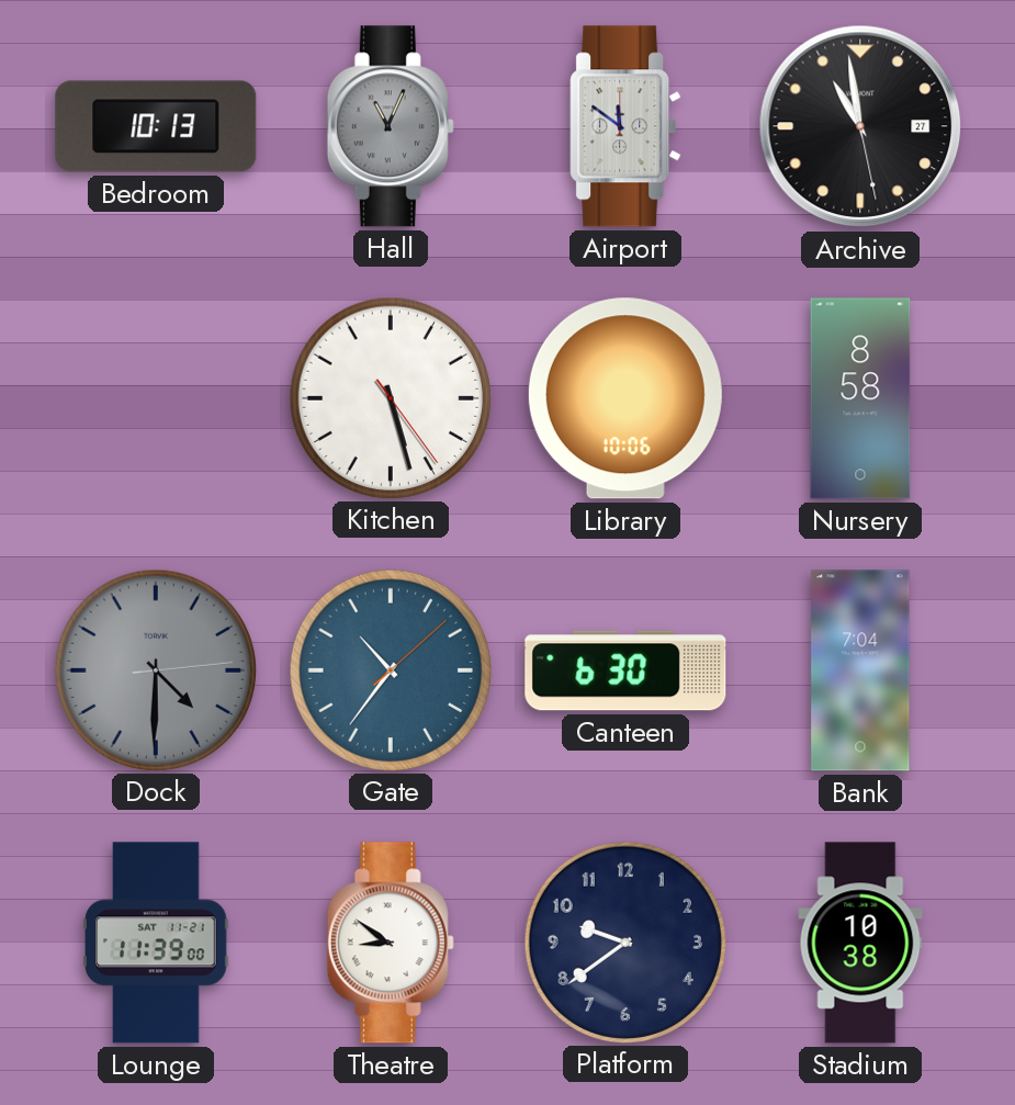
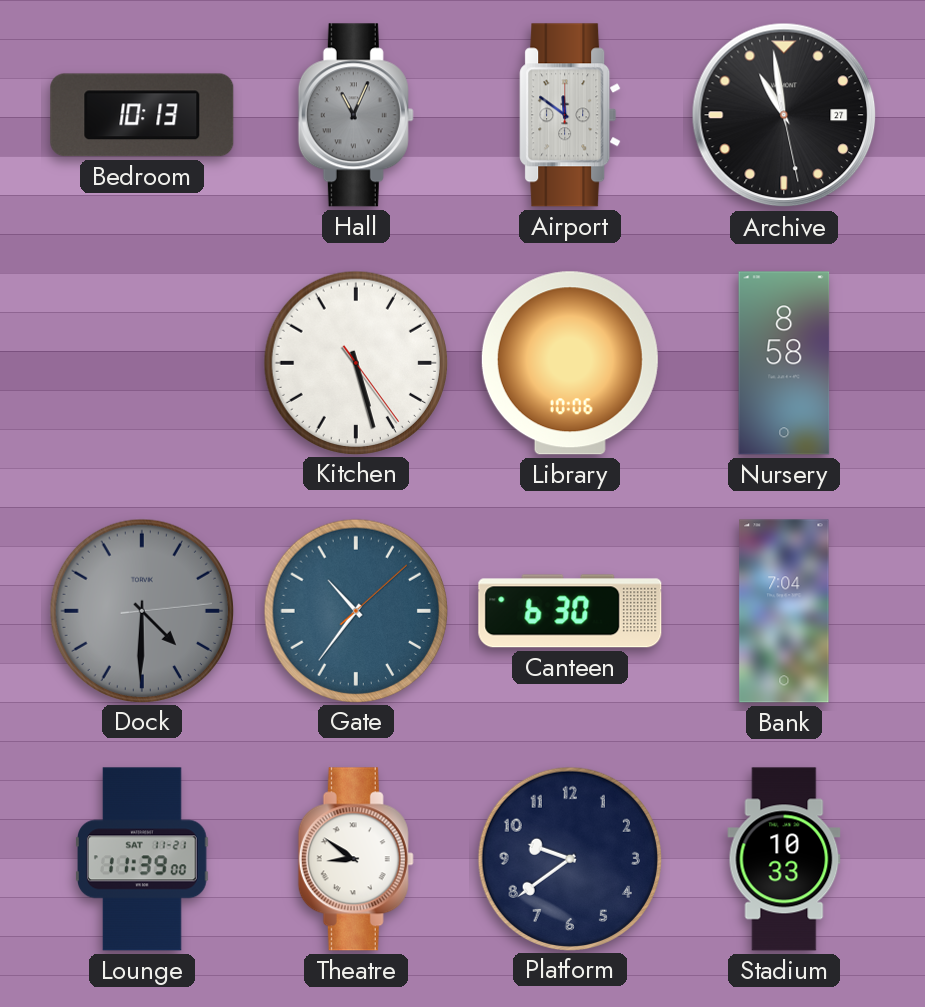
Stadium: 10:38 -> 10:33 (784, 859)
